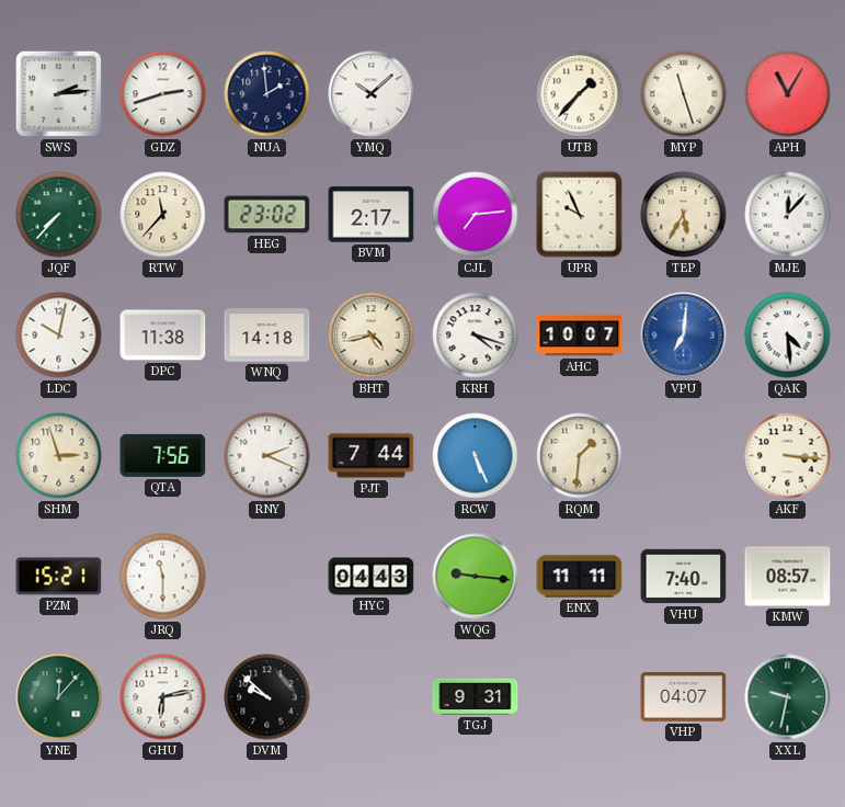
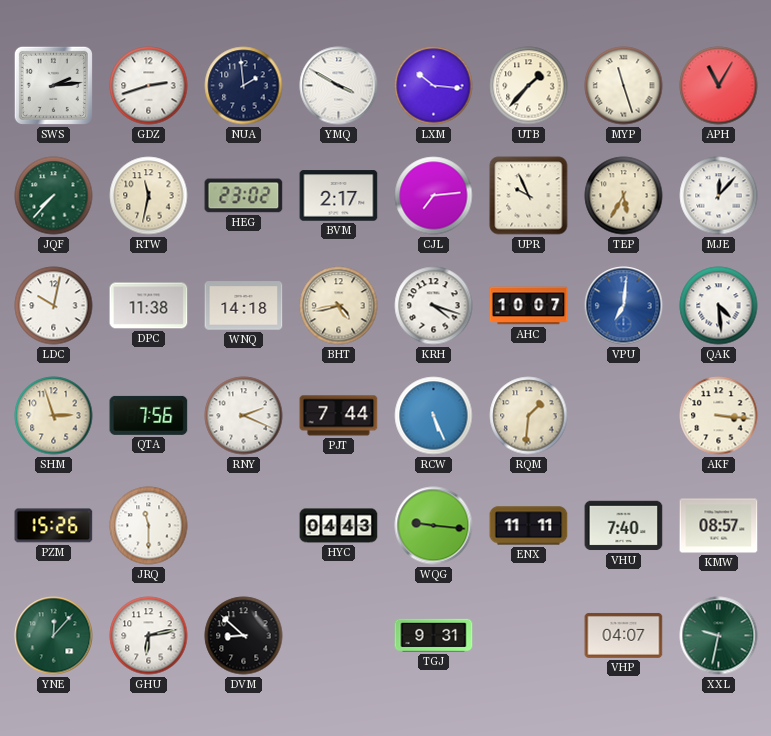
YMQ: 10:08 -> 3:50 (339, 86)
LXM: none -> 10:16 (434, 86)
RTW: 11:37 -> 11:32 (149, 196)
PZM: 15:21 -> 15:26 (54, 526)
DVM: 9:52 -> 8:52 (244, 636)
